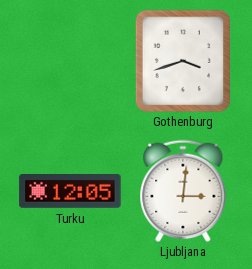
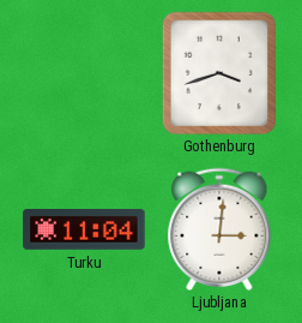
Turku: 12:05 -> 11:04 (84, 231)
